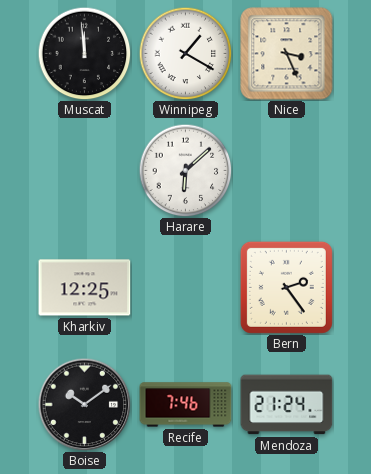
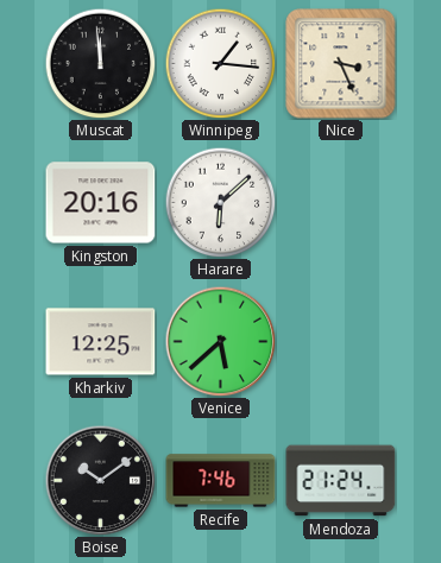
Winnipeg: 1:20 -> 1:16 (220, 63)
Kingston: none -> 20:16 (101, 203)
Venice: none -> 5:38 (220, 341)
Bern: 2:24 -> none (286, 287)
